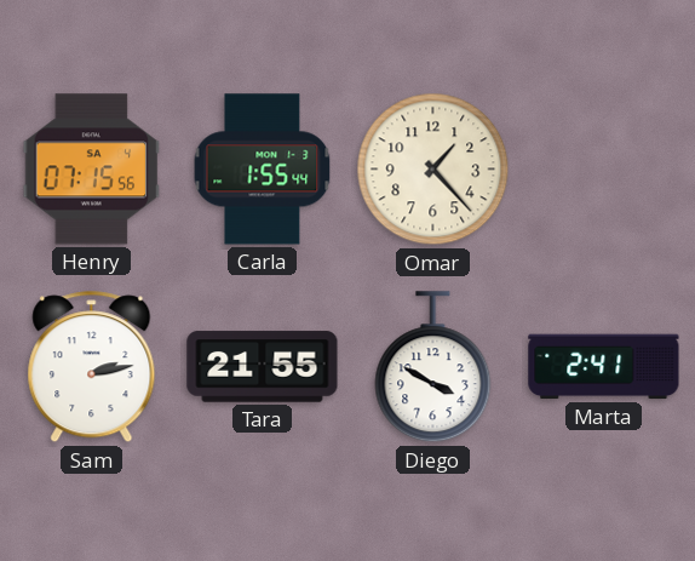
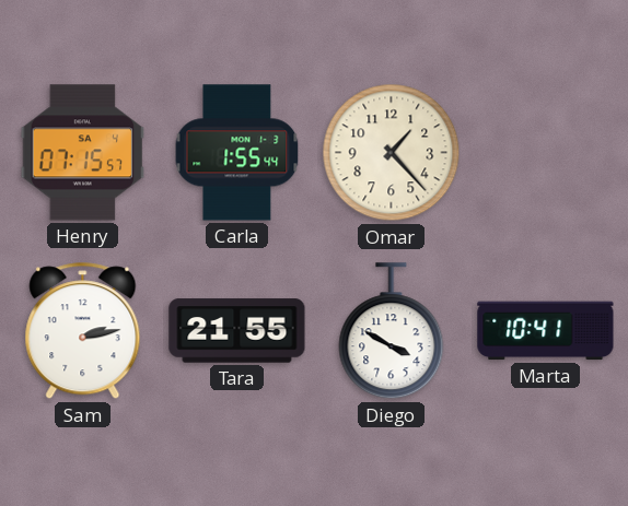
Henry: 07:15:56 -> 07:15:57 (83, 153)
Marta: 2:41 -> 10:41 (546, 331)
